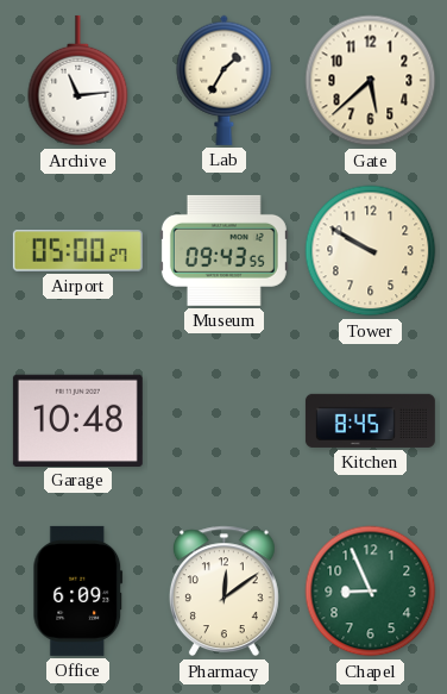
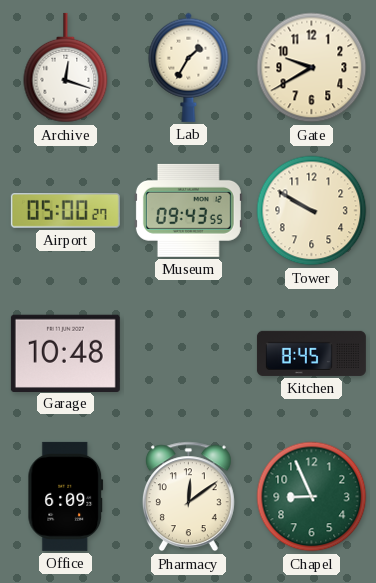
Archive: 11:14 -> 12:18 (66, 68)
Gate: 5:38 -> 9:40 (312, 68)
